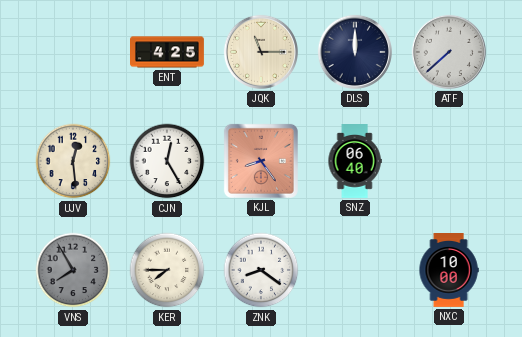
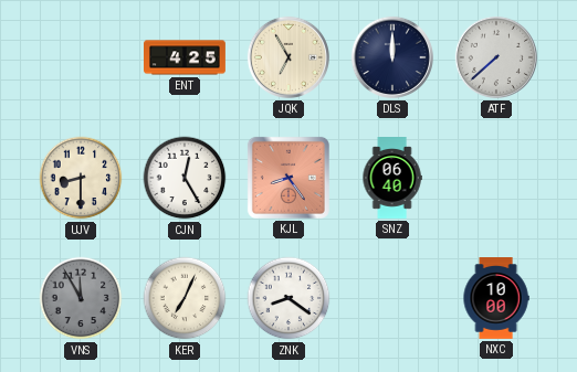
JQK: 11:15 -> 6:55 (288, 57)
UJV: 12:29 -> 8:30 (81, 178)
VNS: 7:55 -> 11:55 (81, 298)
KER: 7:45 -> 7:04 (185, 298)
